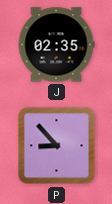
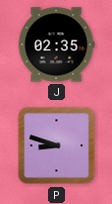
P: 8:53 -> 8:48 (57, 146)
